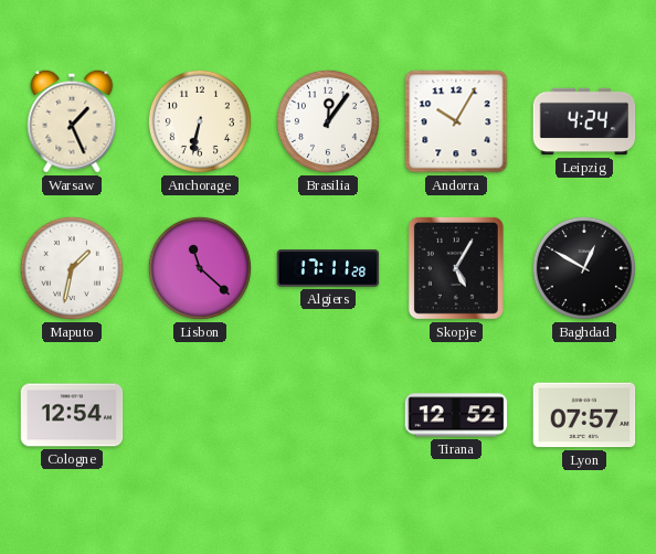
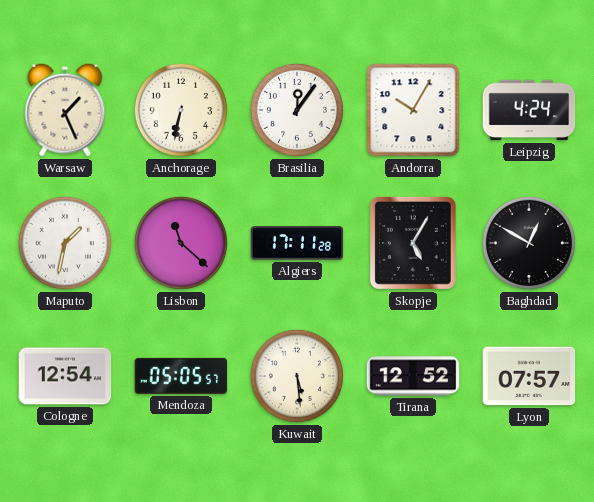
Mendoza: none -> 05:05 (181, 376)
Kuwait: none -> 5:29 (297, 376)
